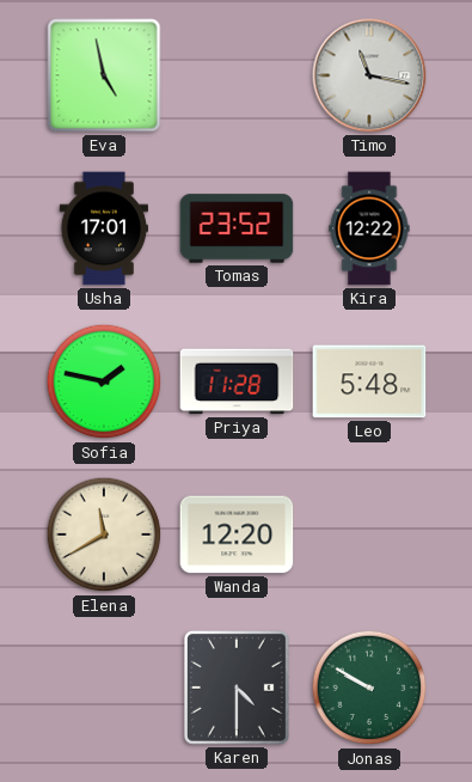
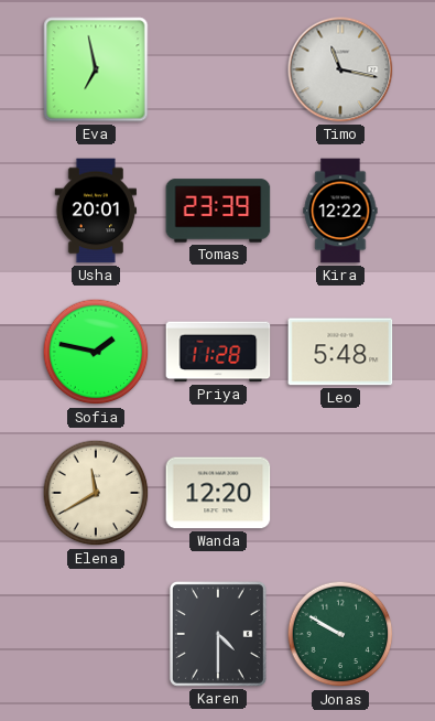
Eva: 4:58 -> 6:58 (96, 69)
Usha: 17:01 -> 20:01 (95, 211)
Tomas: 23:52 -> 23:39 (218, 211)
